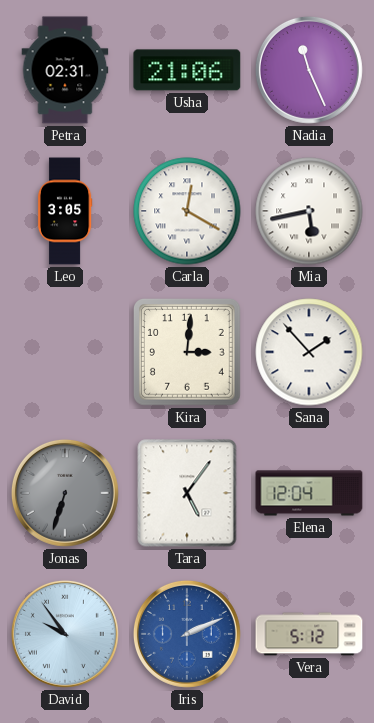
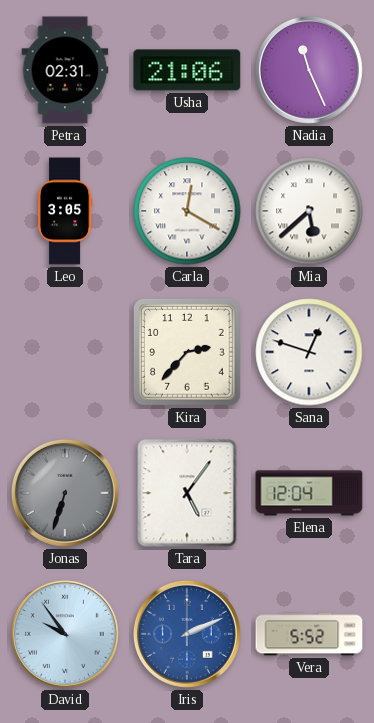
Mia: 5:43 -> 5:38 (309, 211)
Kira: 3:01 -> 2:37 (188, 353)
Sana: 1:53 -> 12:48 (309, 352)
Vera: 5:12 -> 5:52 (309, 634)
